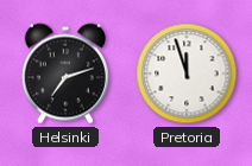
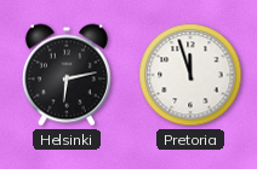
Helsinki: 7:12 -> 6:13 (67, 75)
